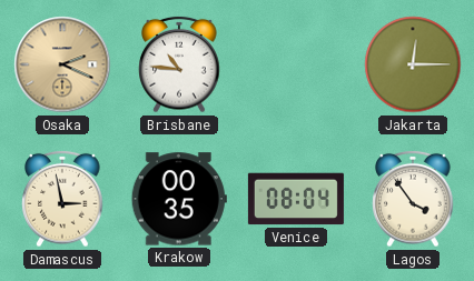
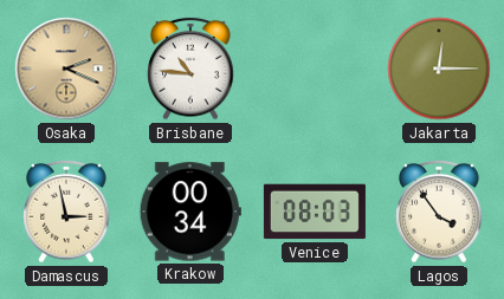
Krakow: 00:35 -> 00:34 (190, 212)
Venice: 08:04 -> 08:03 (315, 212)
